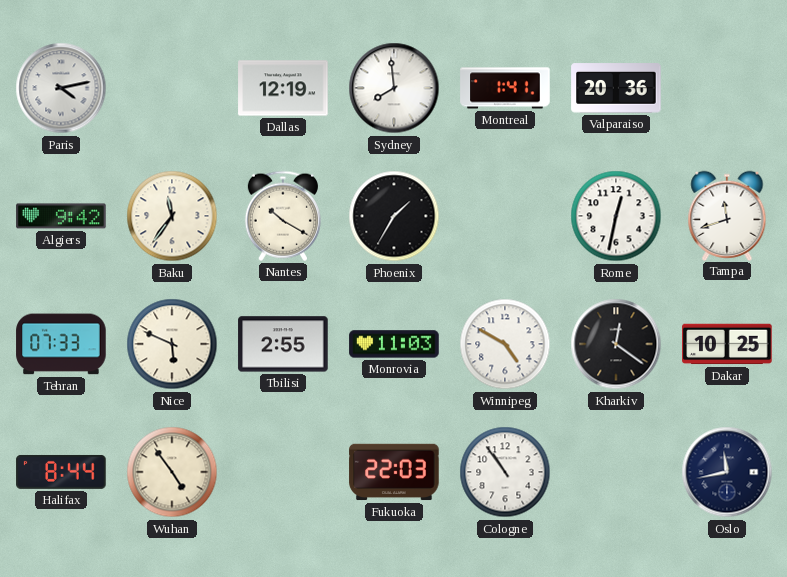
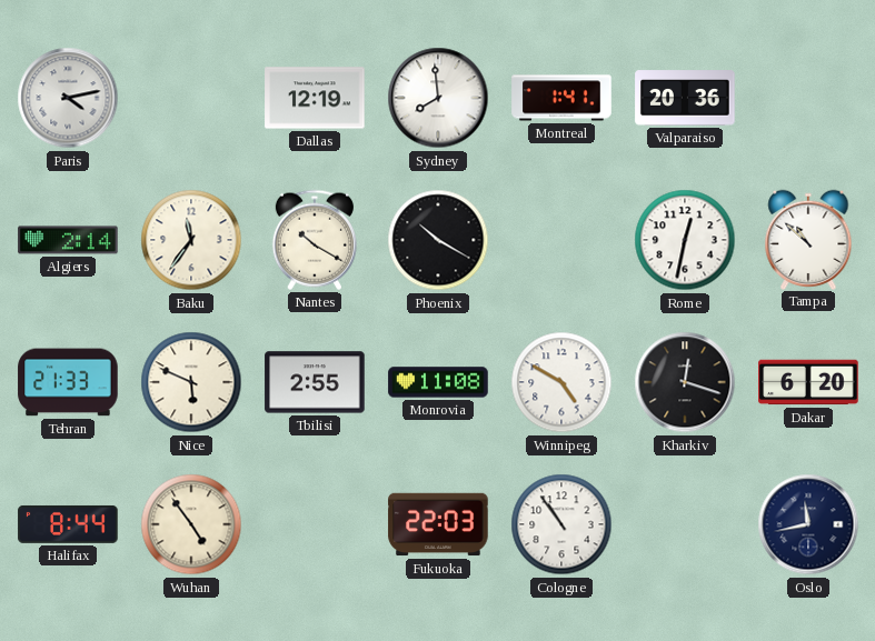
Algiers: 9:42 -> 2:14 (68, 240)
Phoenix: 1:35 -> 10:20 (438, 240)
Tampa: 11:42 -> 10:52 (808, 239)
Tehran: 07:33 -> 21:33 (68, 382)
Monrovia: 11:03 -> 11:08 (438, 382)
Kharkiv: 12:21 -> 12:18 (685, 382)
Dakar: 10:25 -> 6:20 (808, 382)
